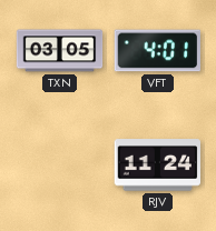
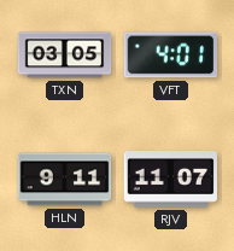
HLN: none -> 9:11 (65, 180)
RJV: 11:24 -> 11:07 (171, 180)
